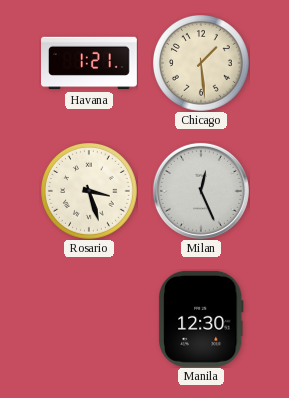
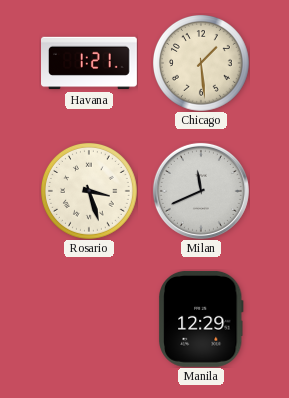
Milan: 12:26 -> 11:41 (201, 191)
Manila: 12:30 -> 12:29 (201, 319)
